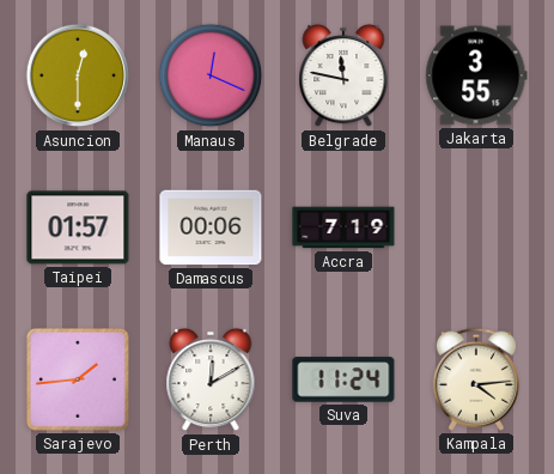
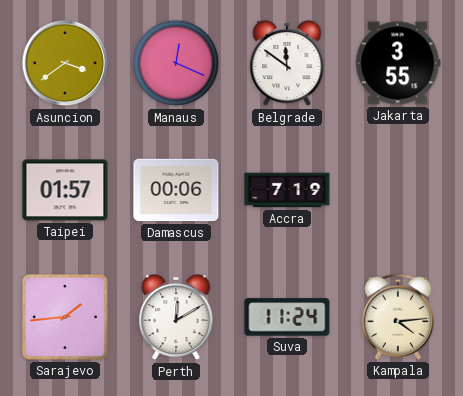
Asuncion: 12:30 -> 3:39 (65, 63)
Belgrade: 11:47 -> 11:51 (287, 63)
